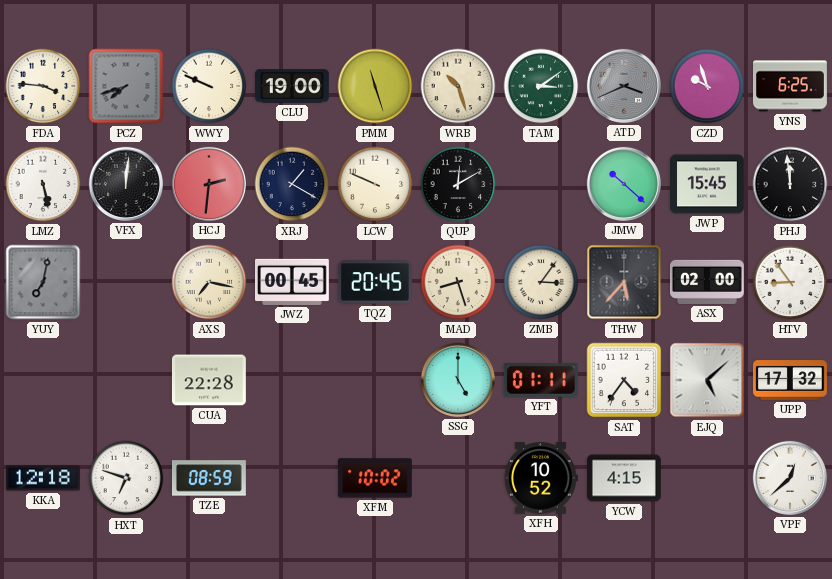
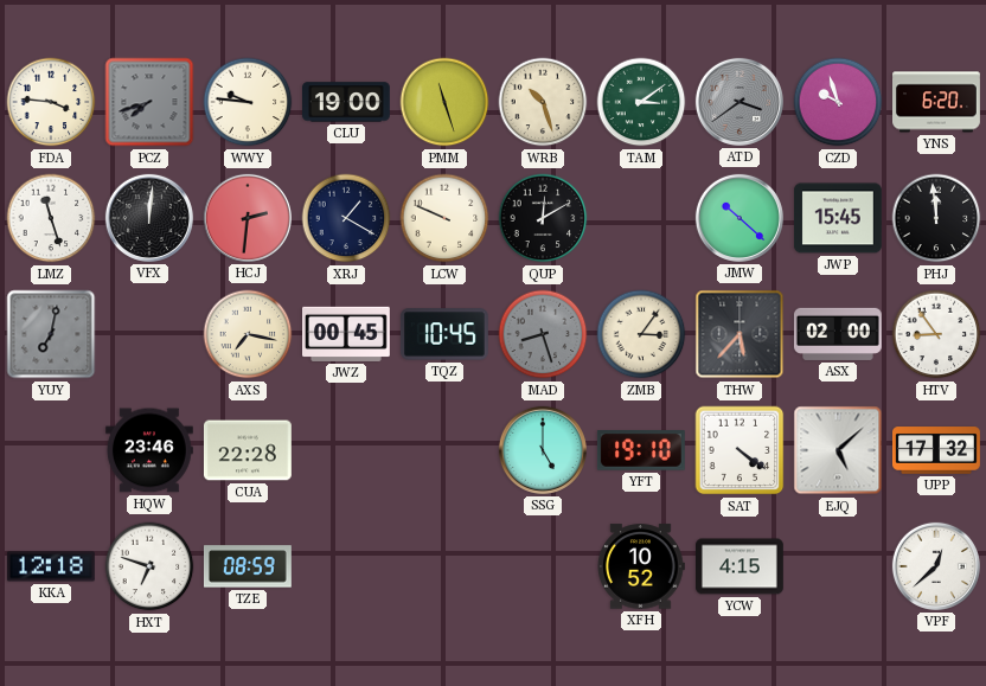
WWY: 9:49 -> 9:46 (248, 102)
ATD: 3:41 -> 3:39 (739, 102)
YNS: 6:25 -> 6:20 (937, 102)
LMZ: 5:28 -> 11:27 (51, 218)
TQZ: 20:45 -> 10:45 (444, 334)
MAD dial: cream -> grey (543, 334)
HQW: none -> 23:46 (149, 450)
YFT: 01:11 -> 19:10 (641, 450)
SAT: 4:36 -> 4:21 (739, 450)
XFM: 10:02 -> none (375, 478)
